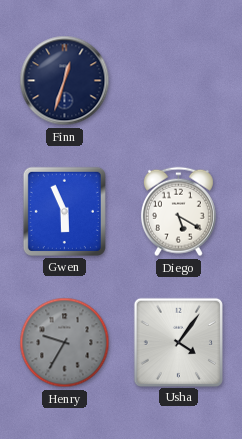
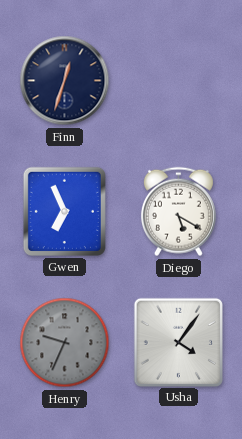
Gwen: 5:56 -> 6:56 (64, 211)
Henry: 9:35 -> 9:34 (65, 343)
